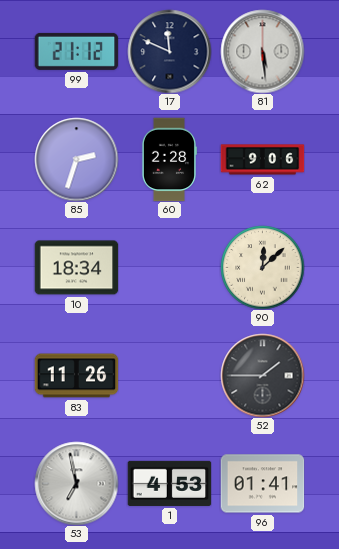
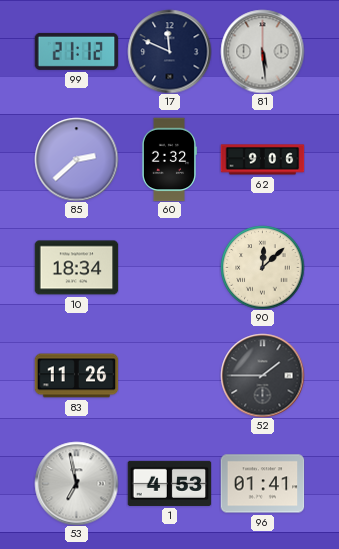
85: 2:33 -> 2:38 (76, 159)
60: 2:28 -> 2:32 (169, 159)
